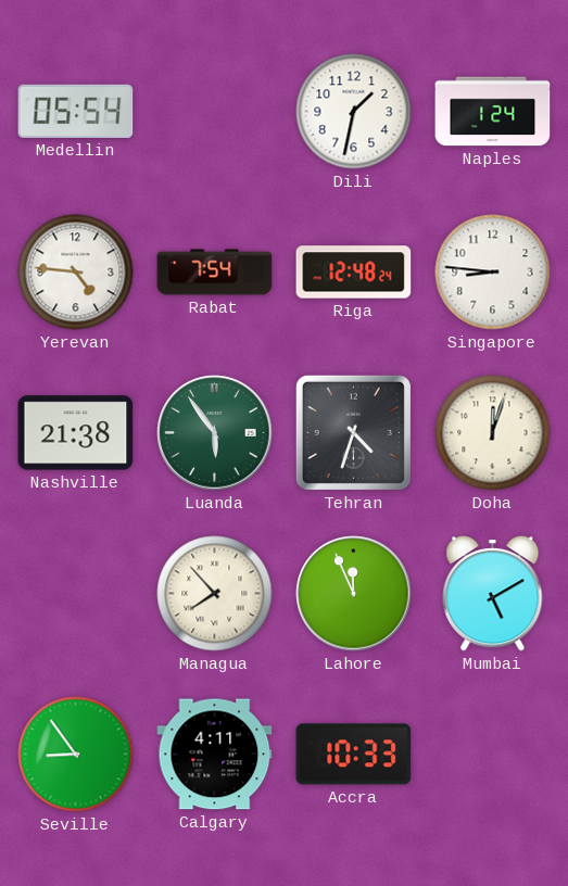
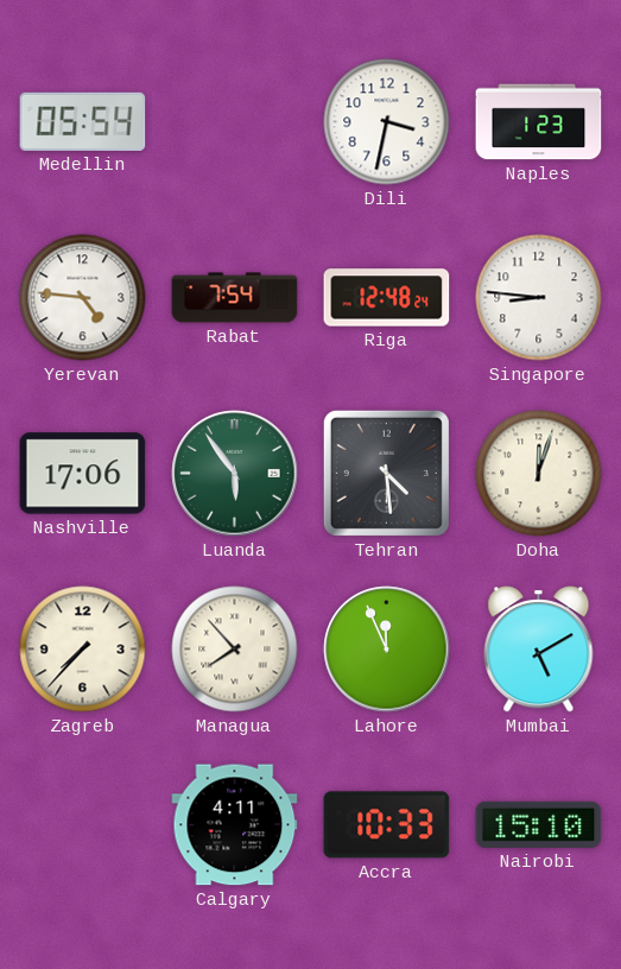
Dili: 1:32 -> 3:32 (387, 122)
Naples: 1:24 -> 1:23 (539, 122)
Nashville: 21:38 -> 17:06 (83, 474)
Tehran: 4:33 -> 4:29 (386, 473)
Zagreb: none -> 7:37 (83, 650)
Seville: 8:54 -> none (76, 755)
Nairobi: none -> 15:10 (539, 824)
